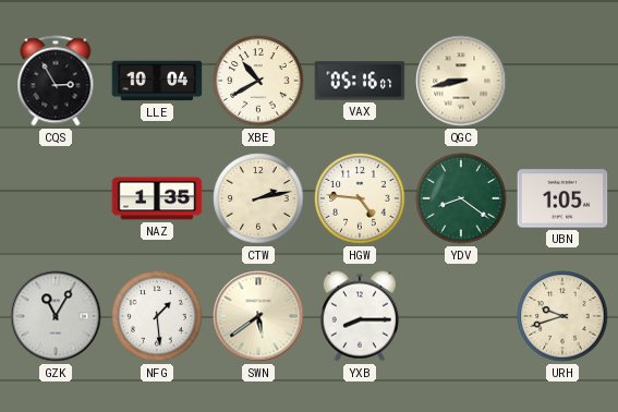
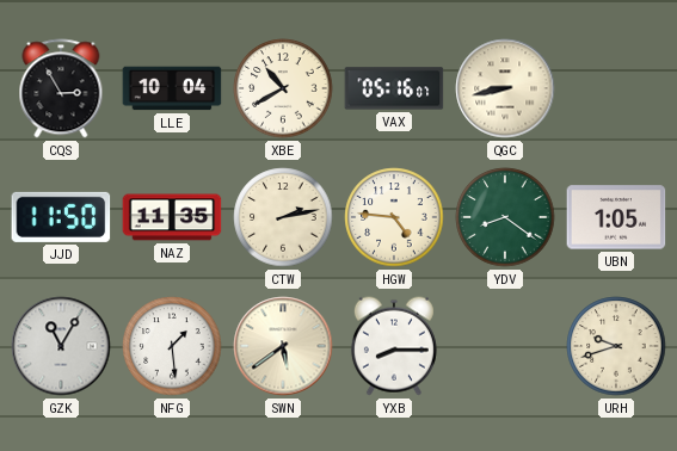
JJD: none -> 11:50 (61, 217)
NAZ: 1:35 -> 11:35 (172, 217)
